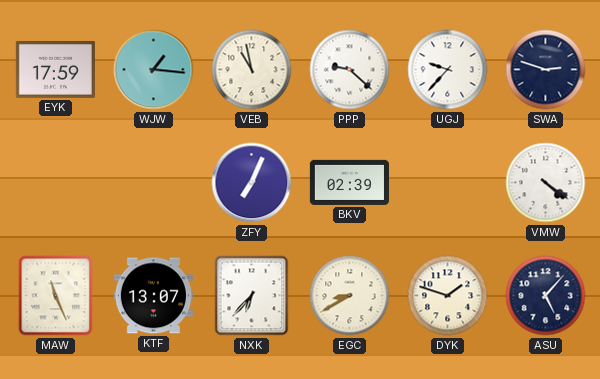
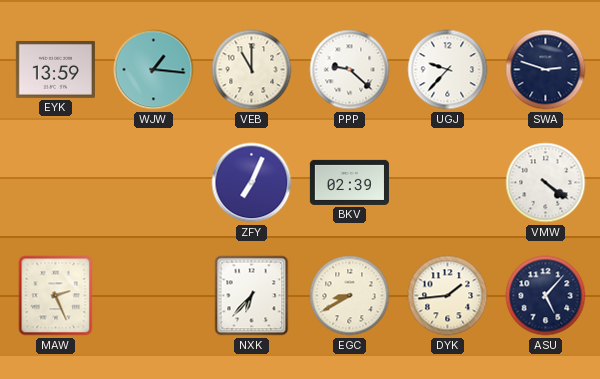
EYK: 17:59 -> 13:59 (55, 69)
VEB: 10:58 -> 11:00 (252, 70)
MAW: 11:26 -> 2:26 (56, 296)
KTF: 13:07 -> none (153, 296)
DYK: 1:48 -> 1:44 (448, 296)
